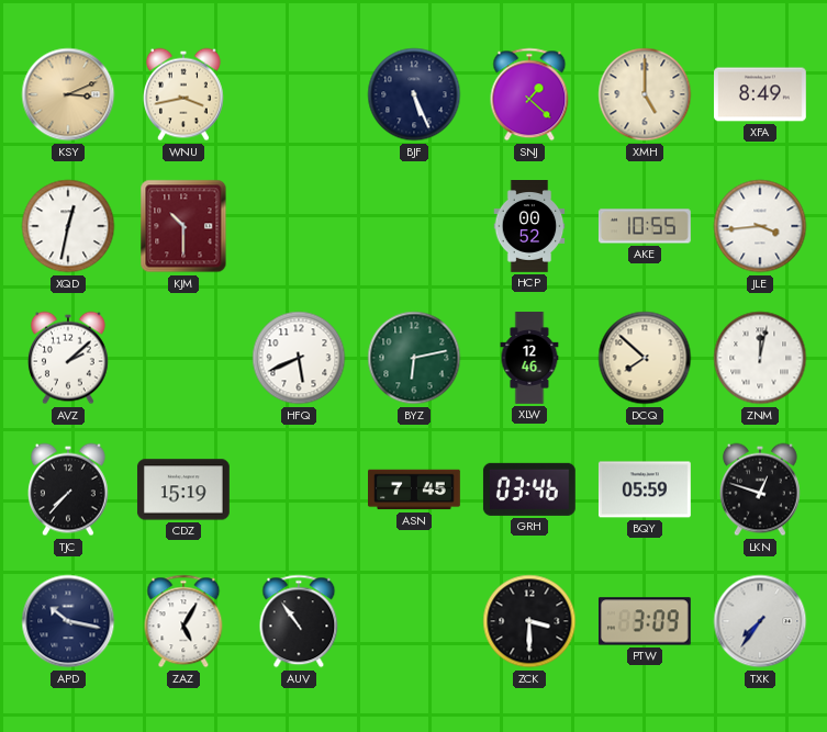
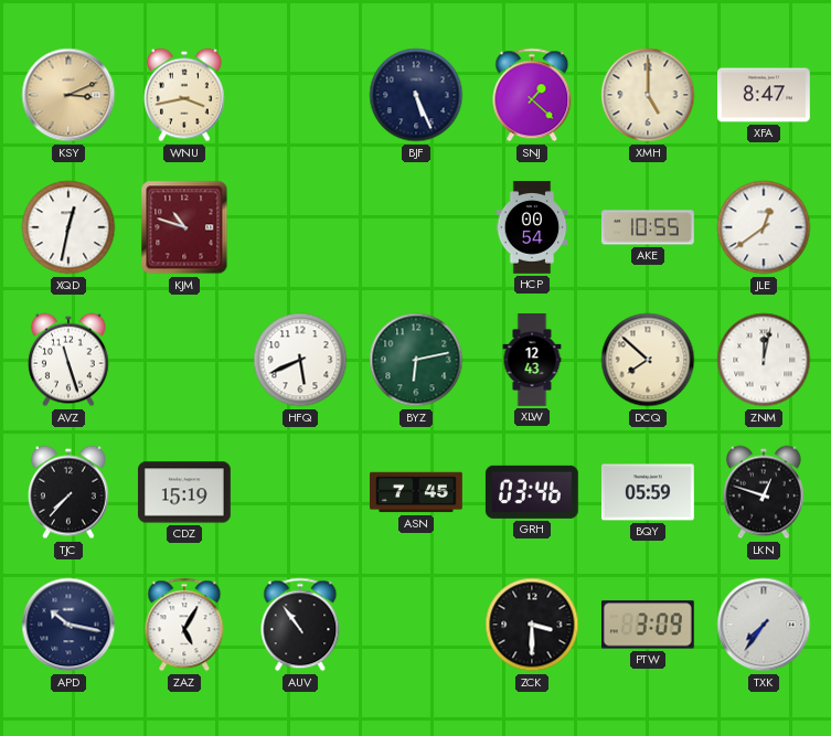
XFA: 8:49 -> 8:47 (765, 95)
KJM: 10:30 -> 10:48 (184, 227)
HCP: 00:52 -> 00:54 (532, 228)
JLE: 3:44 -> 12:39 (764, 227)
AVZ: 2:08 -> 11:27 (68, 360)
XLW: 12:46 -> 12:43 (532, 360)
